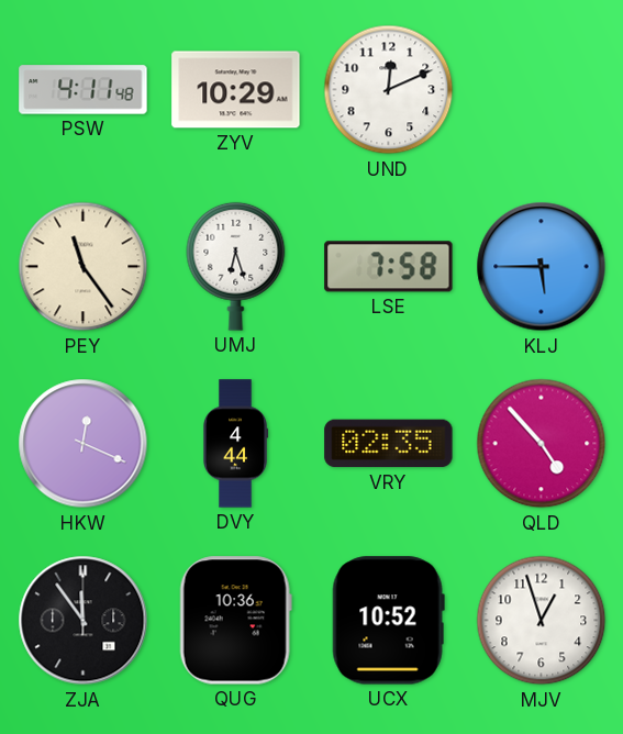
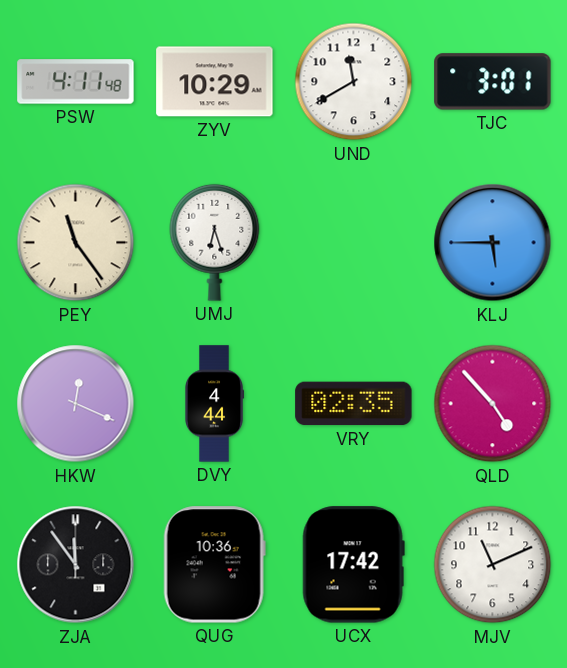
UND: 12:11 -> 11:40 (354, 82)
TJC: none -> 3:01 (493, 82)
LSE: 7:58 -> none (389, 267)
UCX: 10:52 -> 17:42 (353, 565)
MJV: 12:57 -> 11:11 (493, 565)
